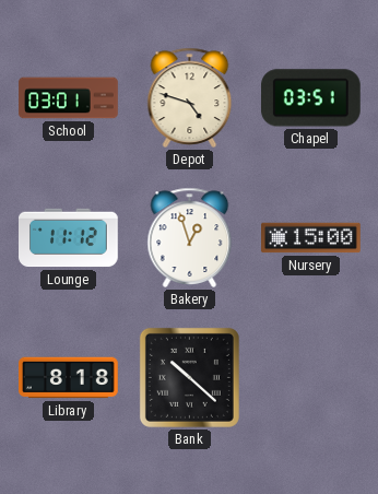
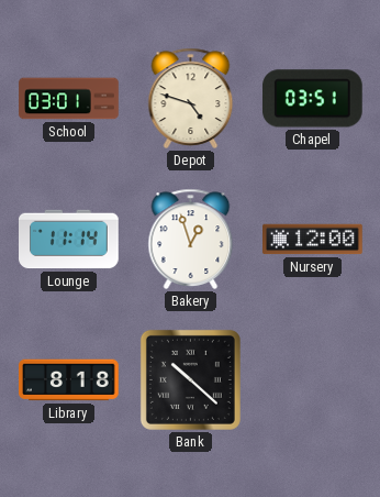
Lounge: 11:12 -> 11:14 (69, 240)
Nursery: 15:00 -> 12:00 (313, 240)
